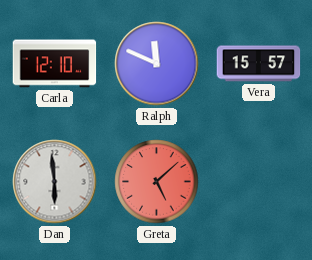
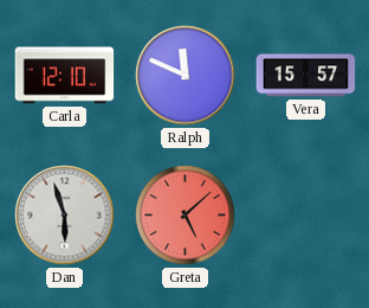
Dan: 5:59 -> 5:57 (65, 216)
